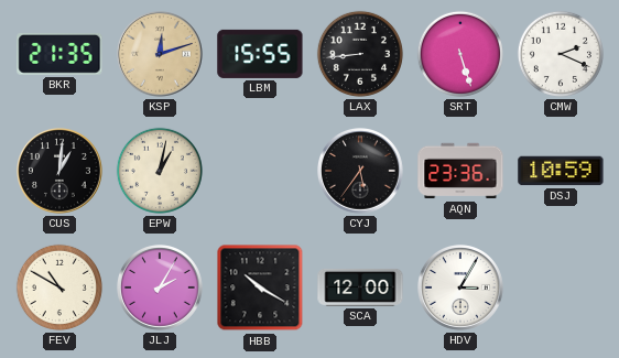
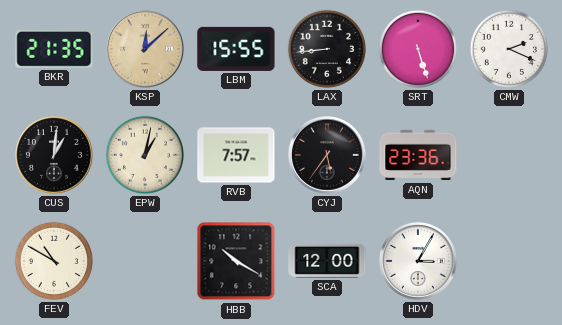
KSP: 12:12 -> 12:08 (146, 50)
RVB: none -> 7:57 (236, 155)
DSJ: 10:59 -> none (561, 171)
JLJ: 2:05 -> none (161, 289)
